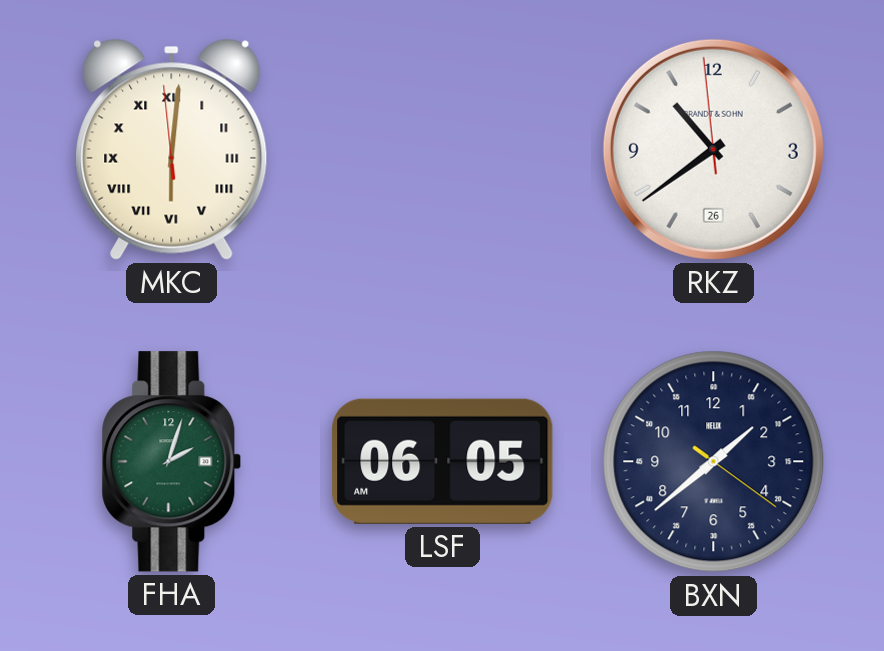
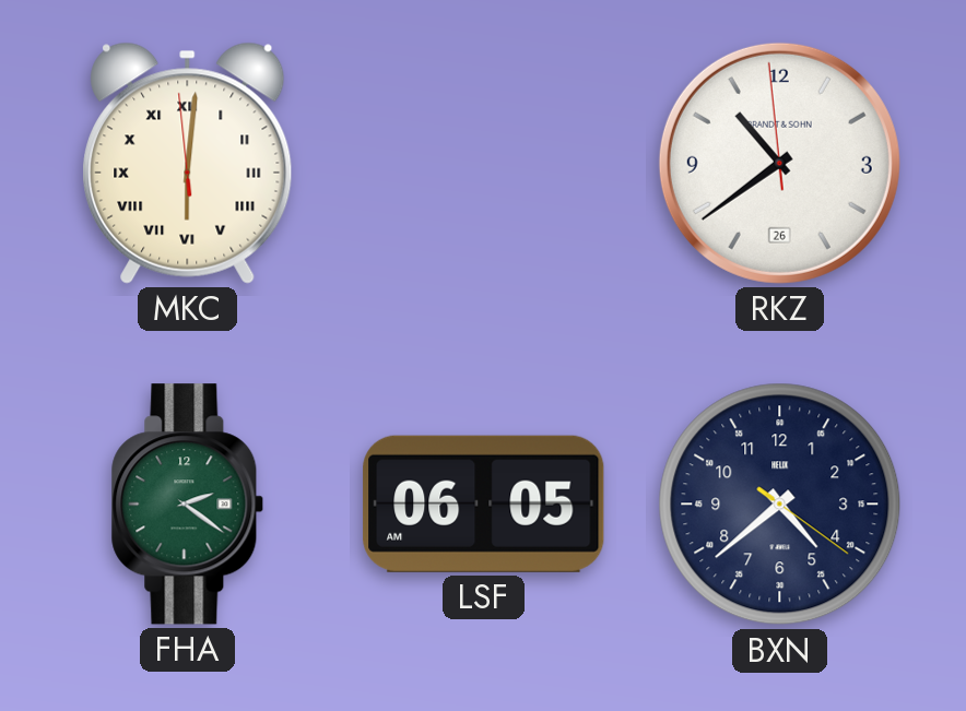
FHA: 2:03 -> 2:21 (188, 505)
BXN: 1:38 -> 4:38 (780, 505)
